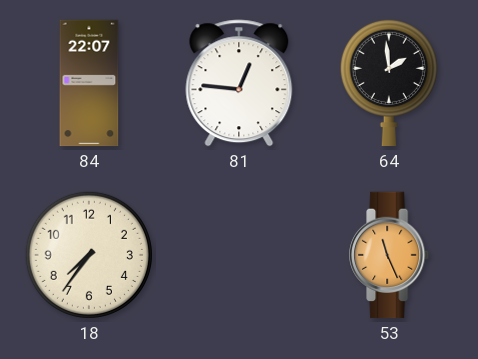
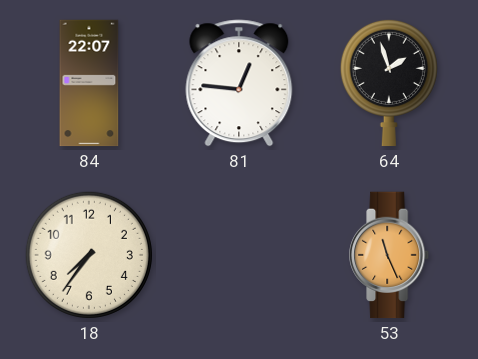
64: 1:59 -> 1:57 (389, 83)
